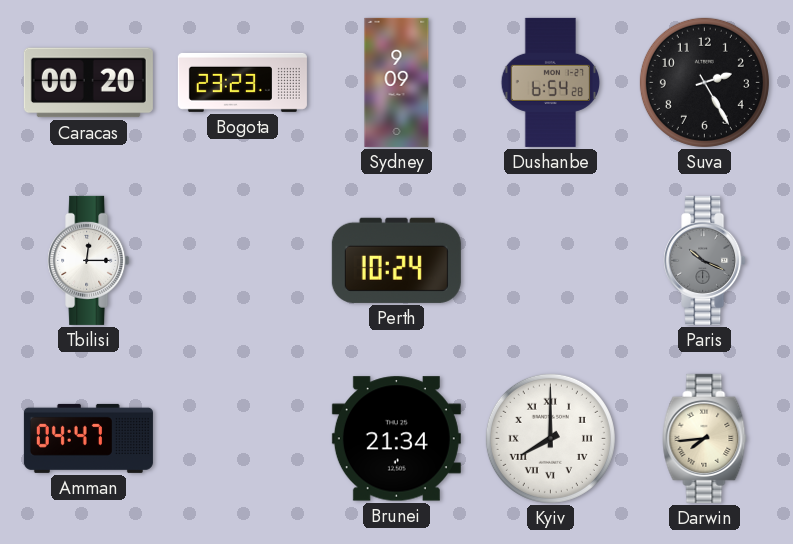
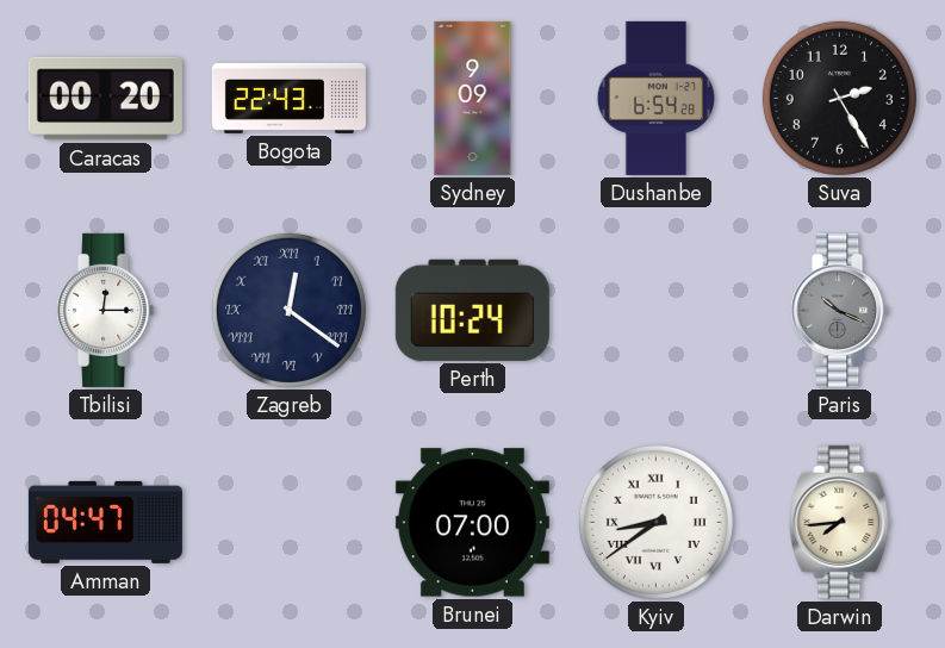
Bogota: 23:23 -> 22:43 (288, 98)
Zagreb: none -> 12:21 (288, 310)
Brunei: 21:34 -> 07:00 (472, 523)
Kyiv: 8:00 -> 8:39 (655, 522)
